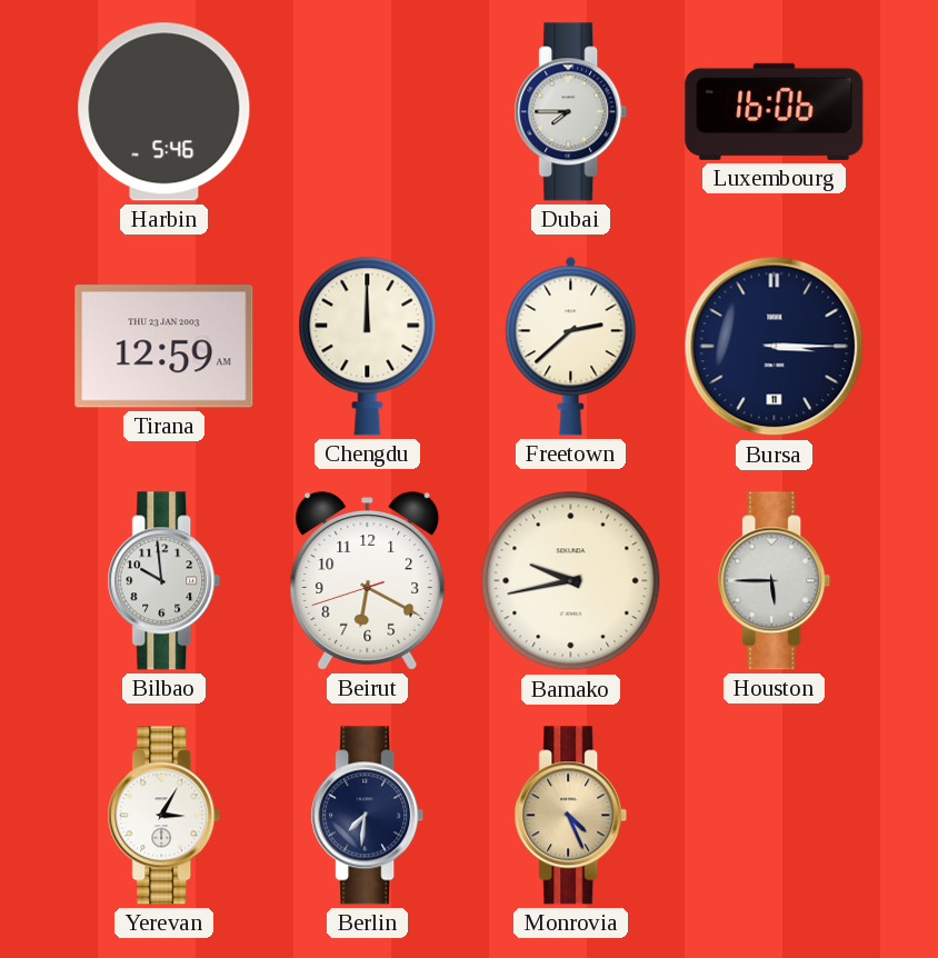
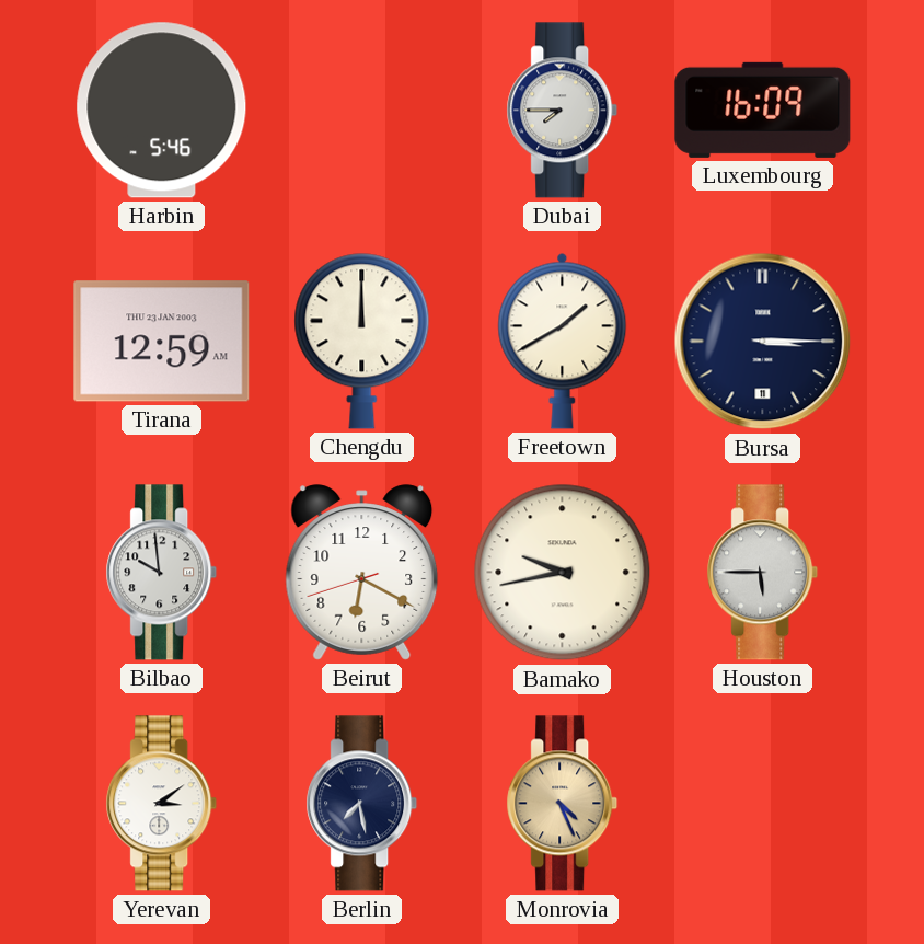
Luxembourg: 16:06 -> 16:09 (763, 110)
Freetown: 2:38 -> 1:40 (563, 341)
Yerevan: 3:05 -> 3:09 (162, 804)
Berlin: 7:31 -> 7:28 (362, 804)
